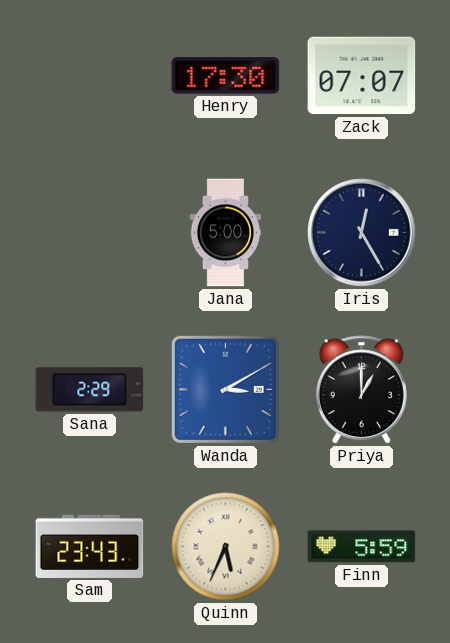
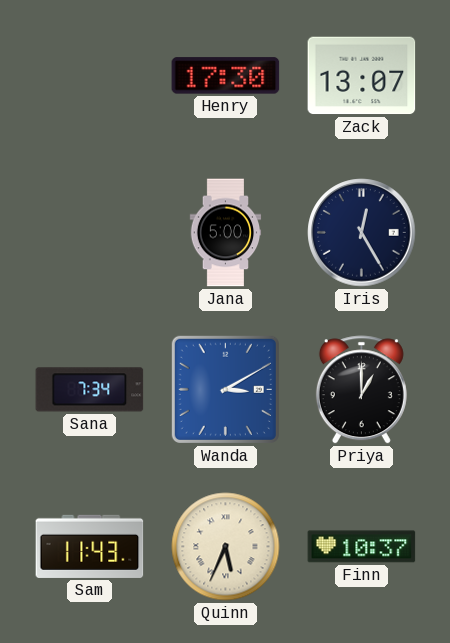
Zack: 07:07 -> 13:07 (362, 76)
Sana: 2:29 -> 7:34 (90, 390)
Sam: 23:43 -> 11:43 (90, 546)
Finn: 5:59 -> 10:37 (362, 547)
